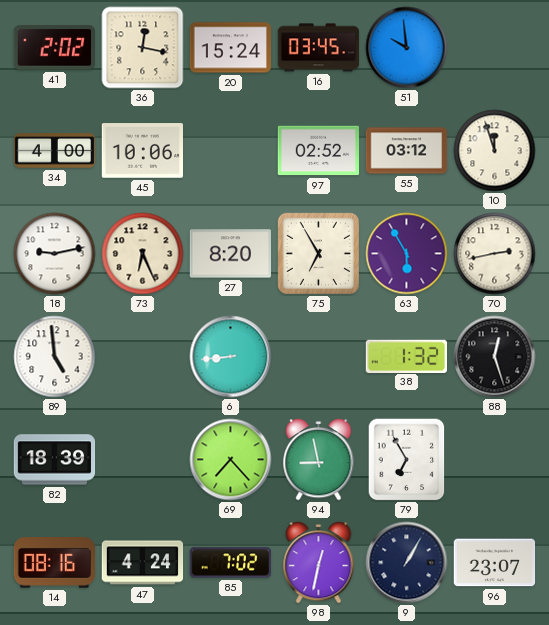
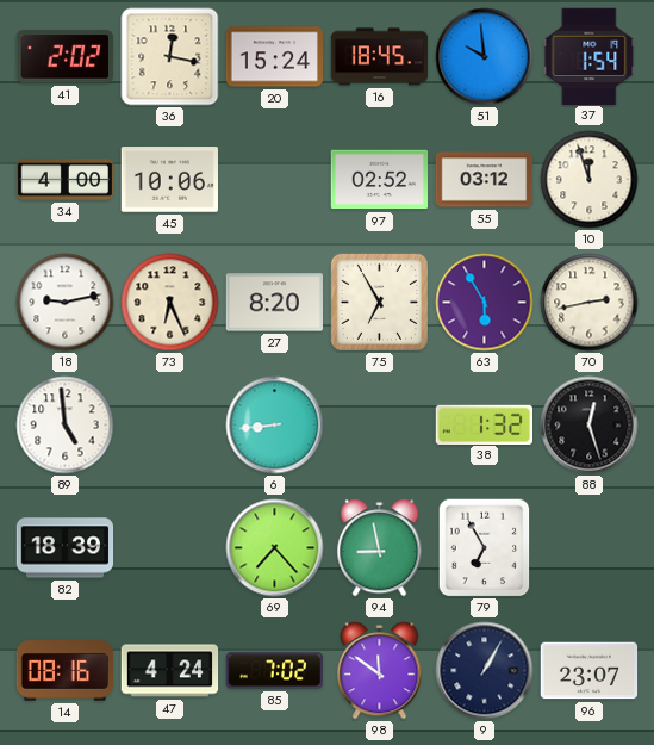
16: 03:45 -> 18:45 (380, 57)
37: none -> 1:54 (590, 56)
98: 12:32 -> 11:51 (380, 671)
